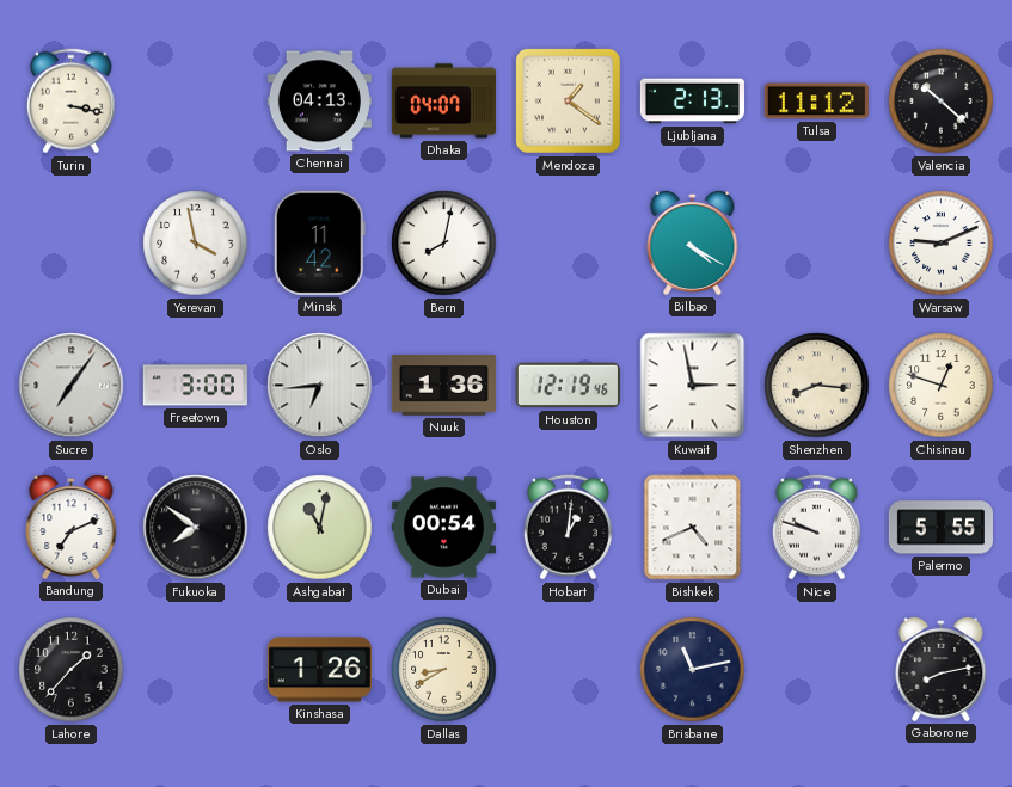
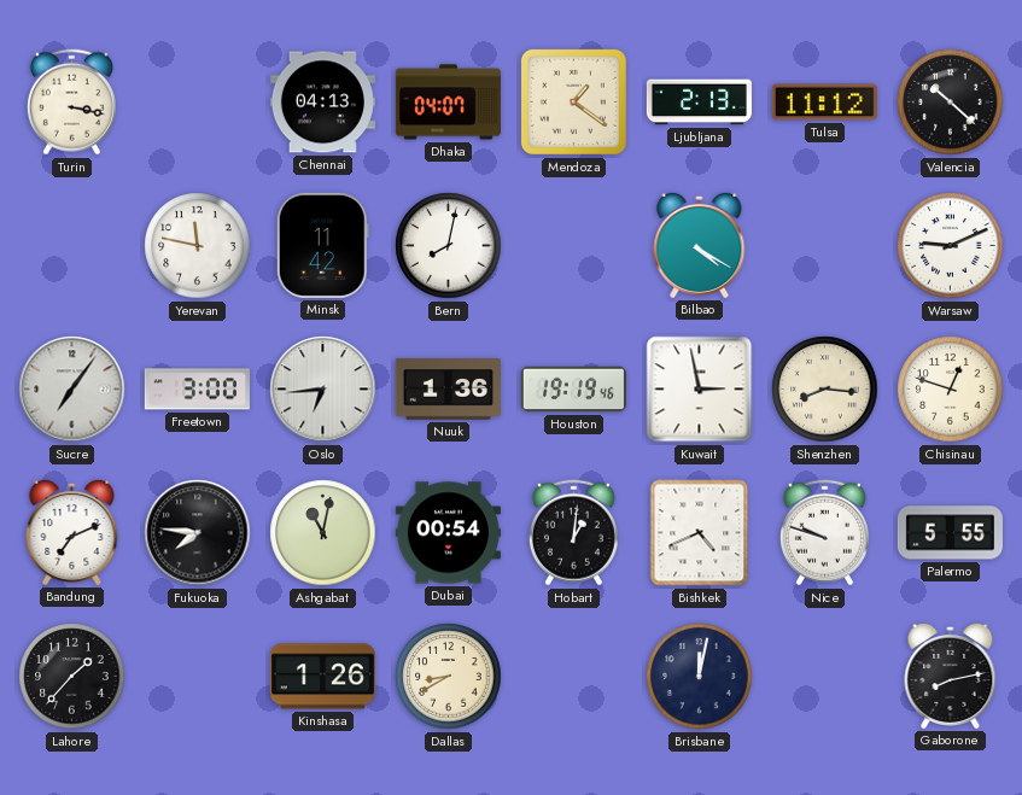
Yerevan: 3:58 -> 11:47 (198, 246)
Houston: 12:19 -> 19:19 (573, 390)
Fukuoka: 7:51 -> 7:46 (198, 533)
Brisbane: 11:13 -> 12:02 (700, 677)
